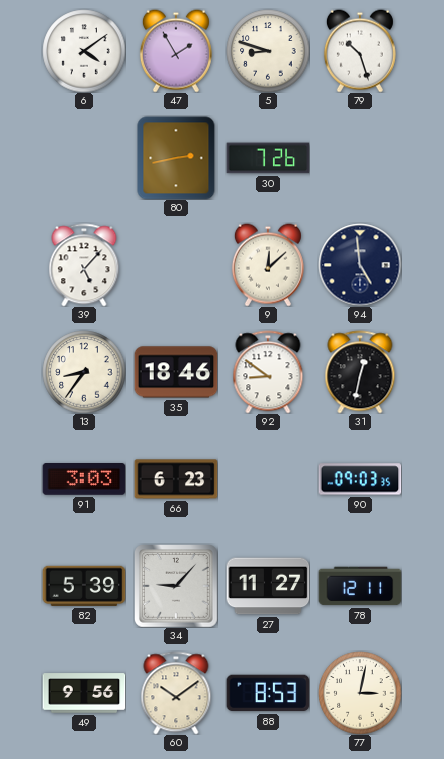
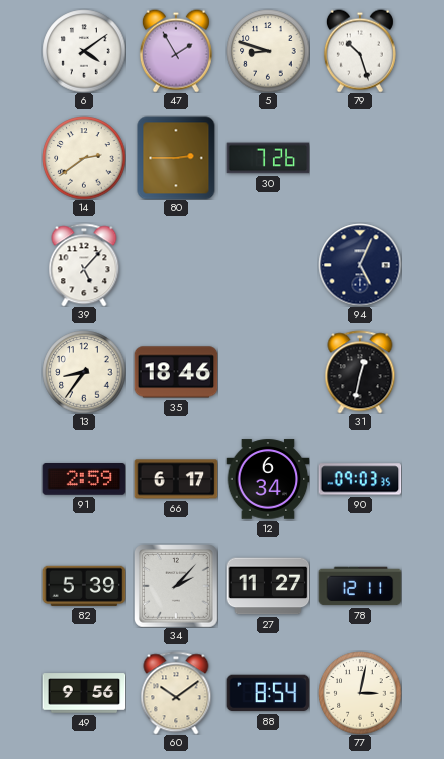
14: none -> 2:39 (84, 158)
80: 2:43 -> 2:45 (176, 158)
9: 12:08 -> none (268, 265)
94: 4:59 -> 5:04 (360, 265)
92: 8:51 -> none (268, 372)
91: 3:03 -> 2:59 (84, 480)
66: 6:23 -> 6:17 (176, 479)
12: none -> 6:34 (268, 479)
34: 9:07 -> 2:07 (176, 586)
88: 8:53 -> 8:54 (268, 693)
